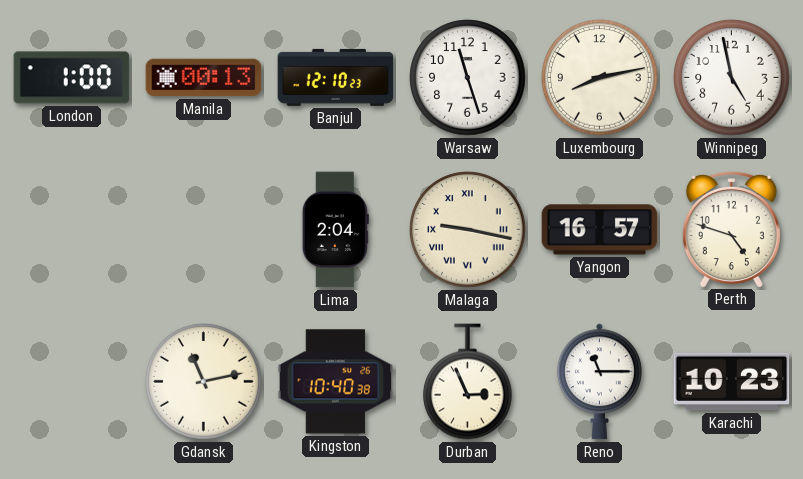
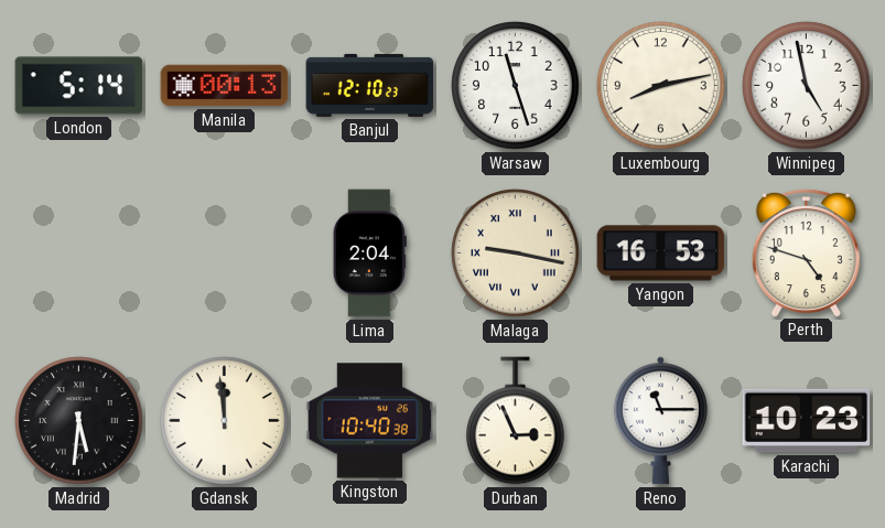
London: 1:00 -> 5:14 (79, 86)
Yangon: 16:57 -> 16:53 (661, 254)
Madrid: none -> 5:31 (79, 421)
Gdansk: 11:13 -> 11:59 (225, 421)
